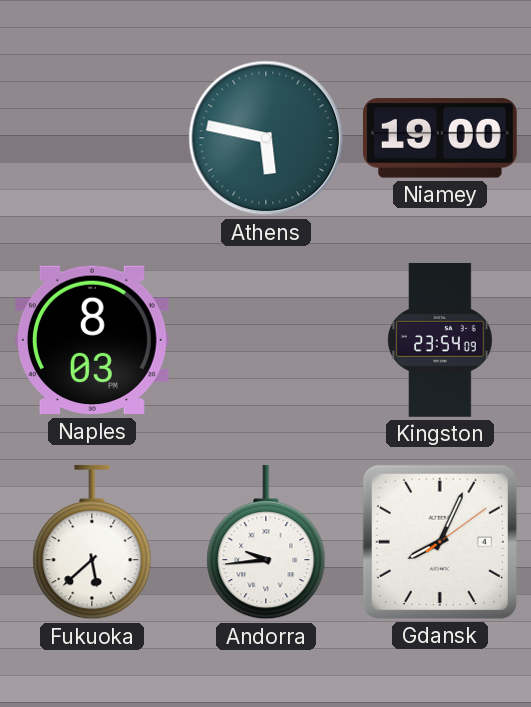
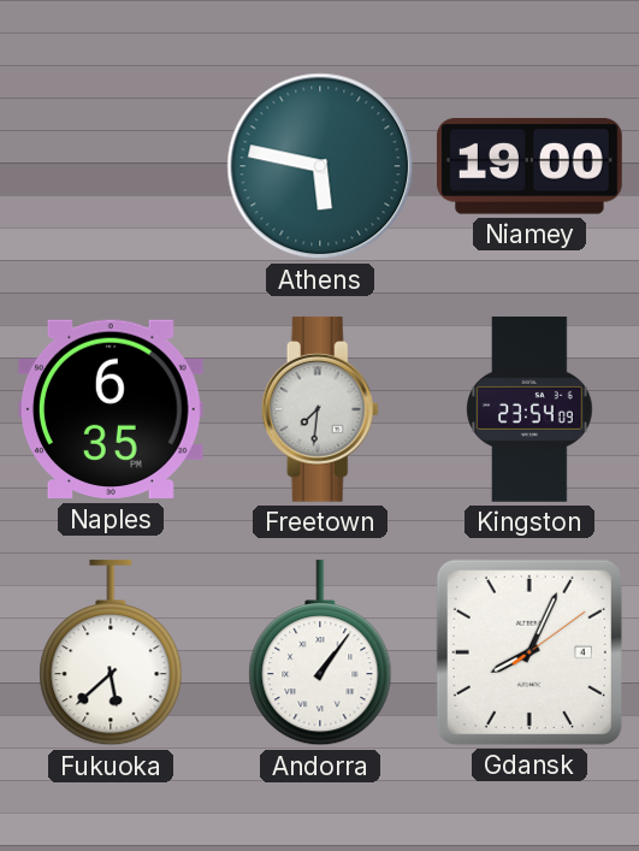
Naples: 8:03 -> 6:35 (111, 409)
Freetown: none -> 7:31 (320, 409)
Andorra: 9:44 -> 1:06 (320, 652)
